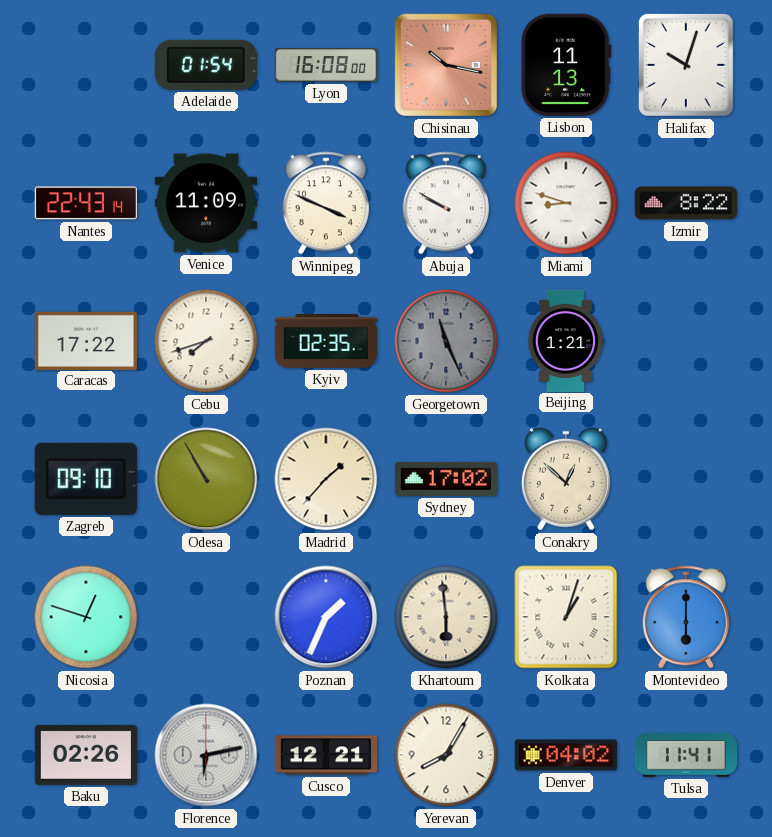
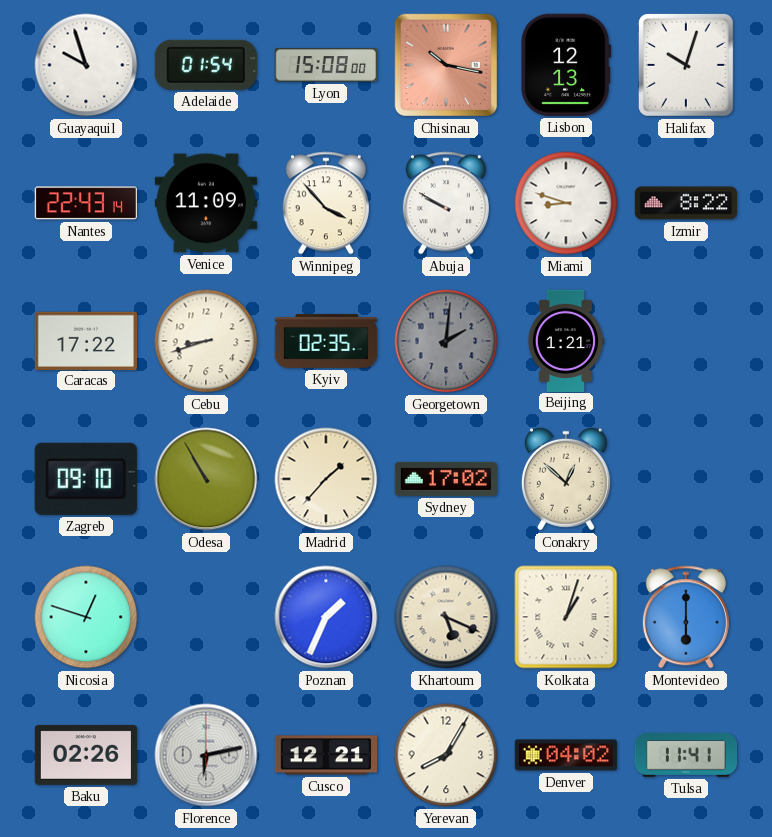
Guayaquil: none -> 9:57 (86, 65)
Lyon: 16:08 -> 15:08 (326, 65)
Lisbon: 11:13 -> 12:13 (566, 65)
Winnipeg: 3:49 -> 3:53 (326, 203)
Cebu: 7:42 -> 8:42 (206, 341)
Georgetown: 11:26 -> 2:01 (446, 341)
Khartoum: 5:59 -> 5:19 (446, 617)
